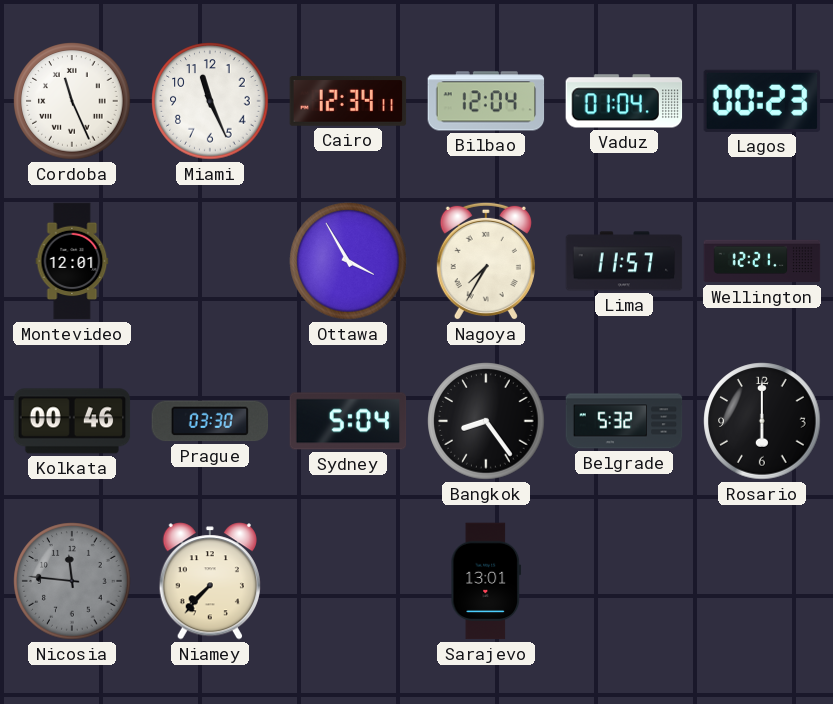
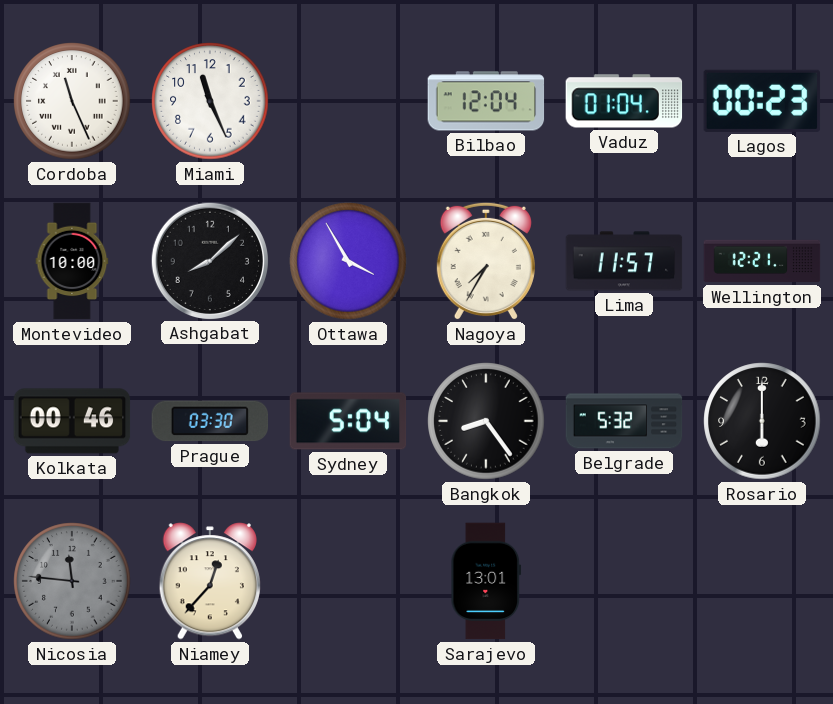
Cairo: 12:34 -> none (348, 101)
Montevideo: 12:01 -> 10:00 (72, 261)
Ashgabat: none -> 8:08 (209, 260)
Niamey: 7:37 -> 12:37 (209, 581)
